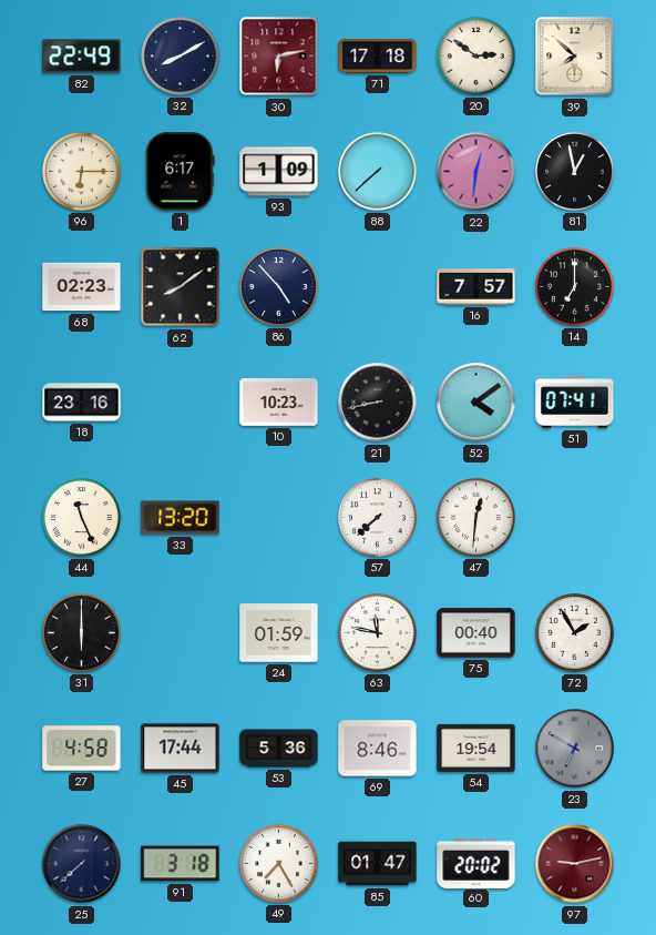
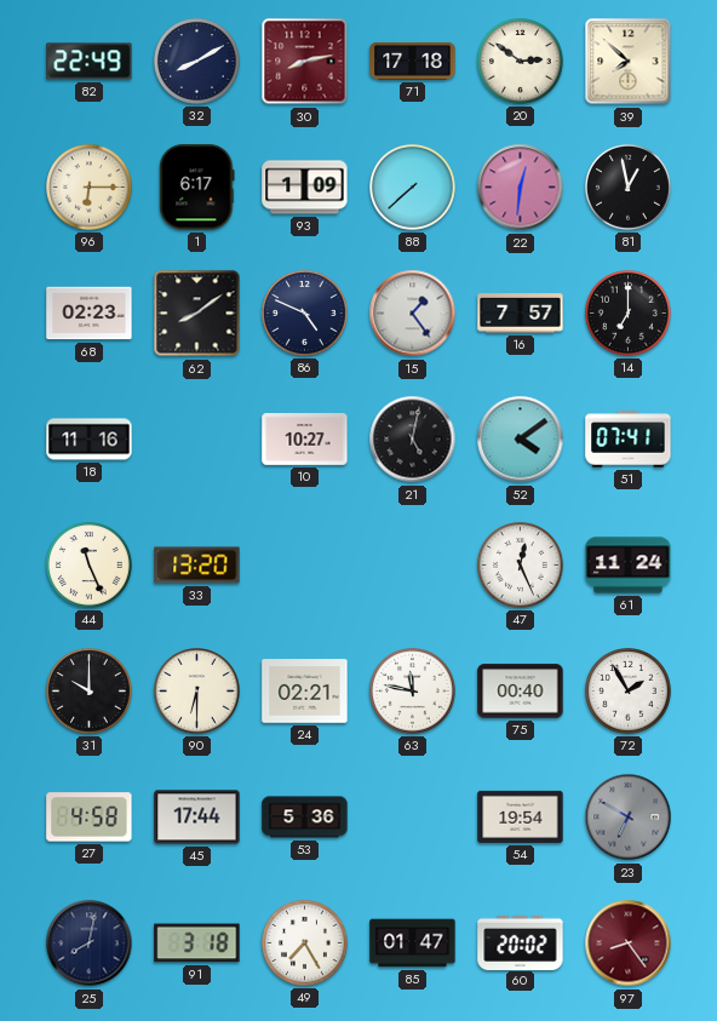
30: 6:13 -> 8:13 (305, 62)
86: 4:53 -> 4:49 (305, 314)
15: none -> 1:24 (413, 314)
18: 23:16 -> 11:16 (90, 440)
10: 10:23 -> 10:27 (305, 440)
21: 8:43 -> 5:02 (413, 440)
57: 7:38 -> none (378, 518)
47: 12:31 -> 12:26 (521, 566)
61: none -> 11:24 (629, 566)
31: 6:00 -> 10:00 (90, 692)
90: none -> 6:30 (197, 692)
24: 01:59 -> 02:21 (305, 692)
69: 8:46 -> none (378, 749)
25: 7:38 -> 8:02 (90, 943)
97: 9:13 -> 8:24 (629, 943)
